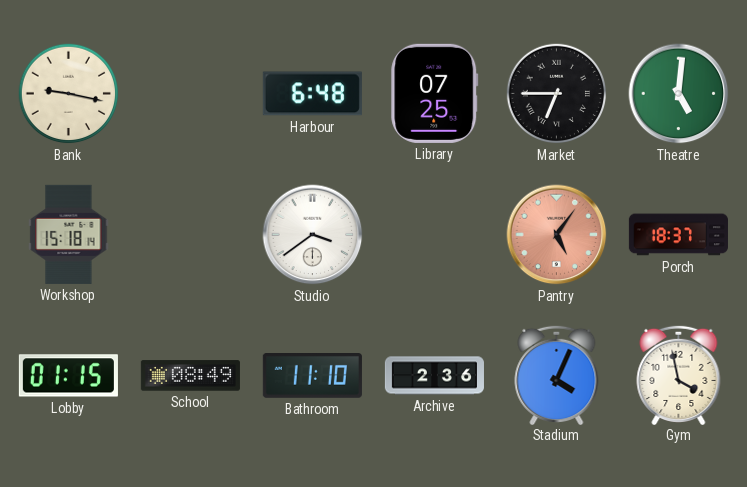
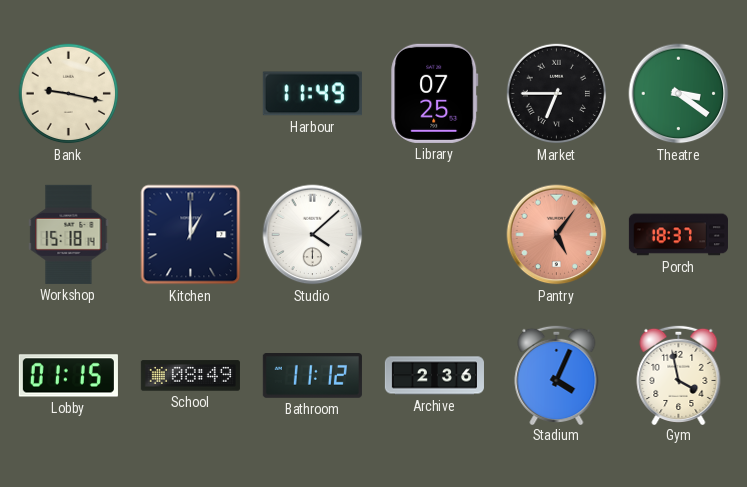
Harbour: 6:48 -> 11:49 (312, 94)
Theatre: 5:01 -> 3:21 (679, 94)
Kitchen: none -> 1:00 (191, 235)
Studio: 3:39 -> 4:08 (313, 235)
Bathroom: 11:10 -> 11:12 (312, 376)
